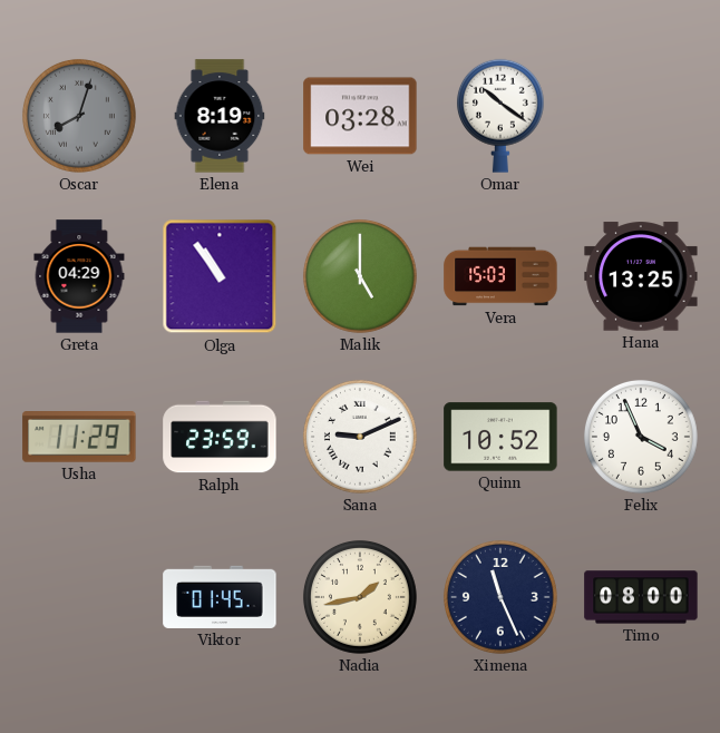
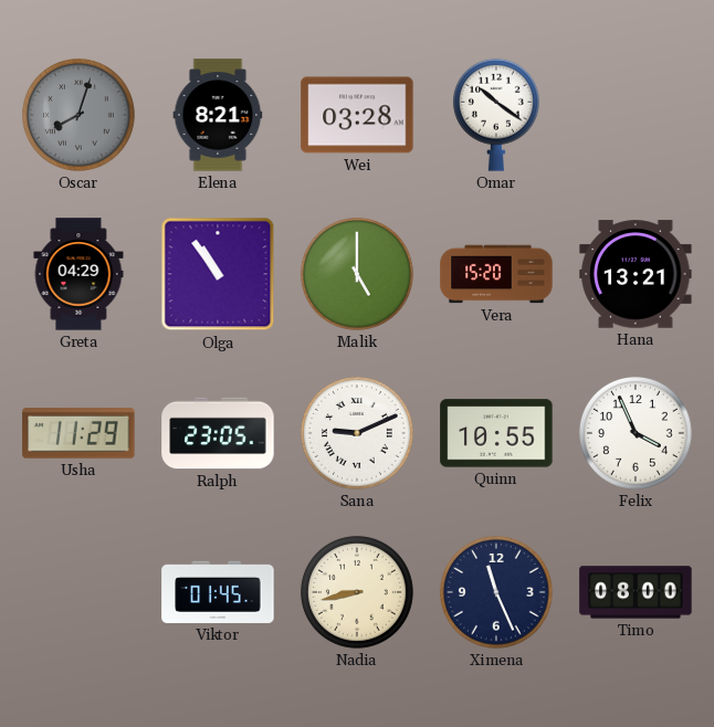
Elena: 8:19 -> 8:21 (218, 115)
Vera: 15:03 -> 15:20 (496, 274)
Hana: 13:25 -> 13:21 (636, 274)
Ralph: 23:59 -> 23:05 (218, 433)
Quinn: 10:52 -> 10:55 (496, 433)
Nadia: 1:43 -> 8:43 (357, 592)
